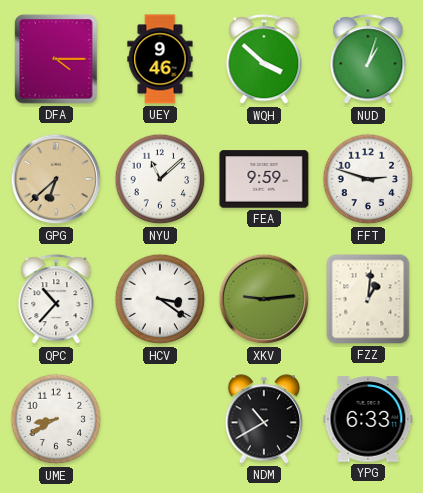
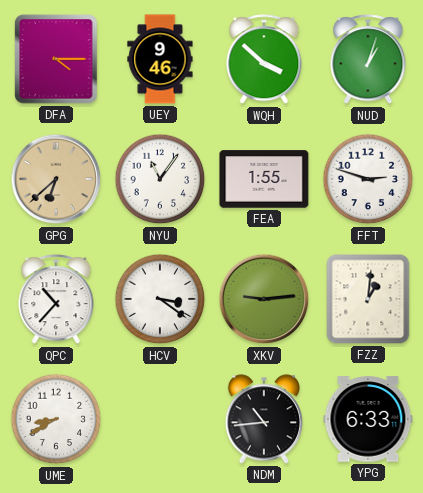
NYU: 11:08 -> 11:06 (160, 179)
FEA: 9:59 -> 1:55 (264, 179)
NDM: 10:40 -> 10:44 (263, 419)
